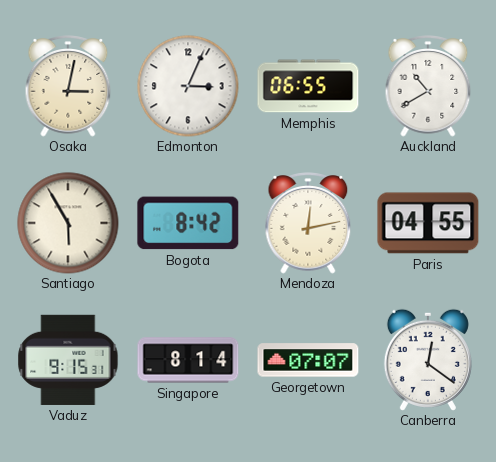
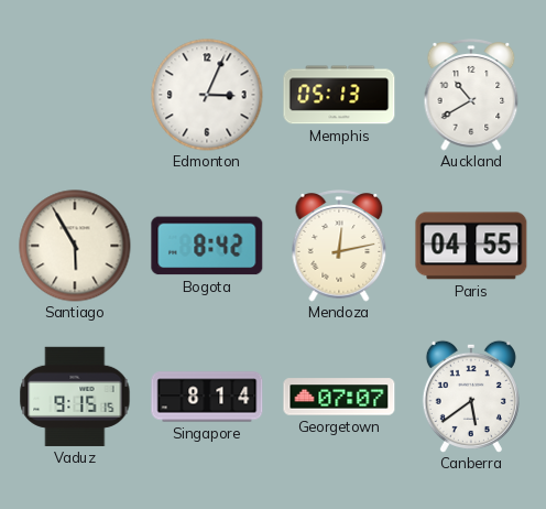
Osaka: 3:02 -> none (68, 86)
Memphis: 06:55 -> 05:13 (339, 95)
Vaduz: 9:15:31 -> 9:15:15 (75, 397)
Canberra: 12:21 -> 5:39 (471, 397)
